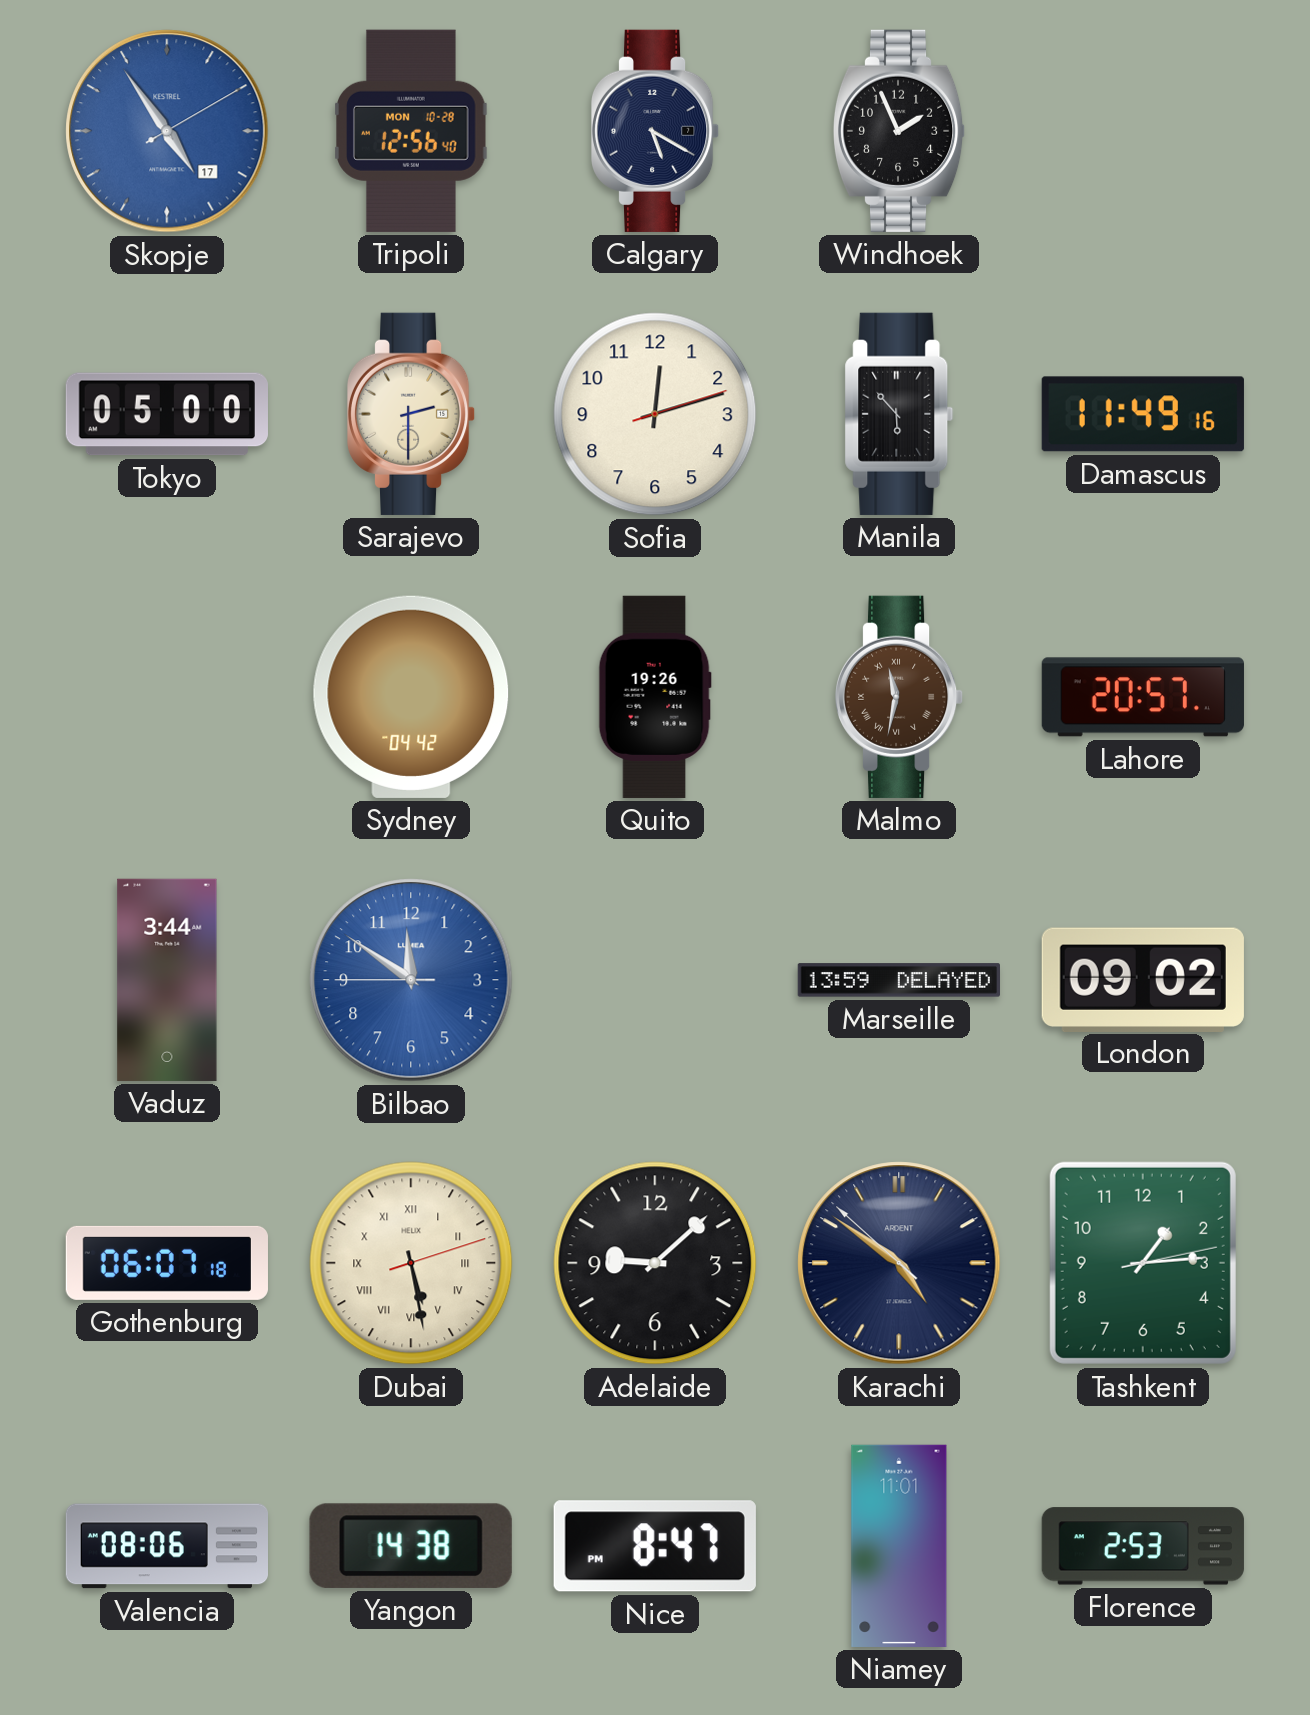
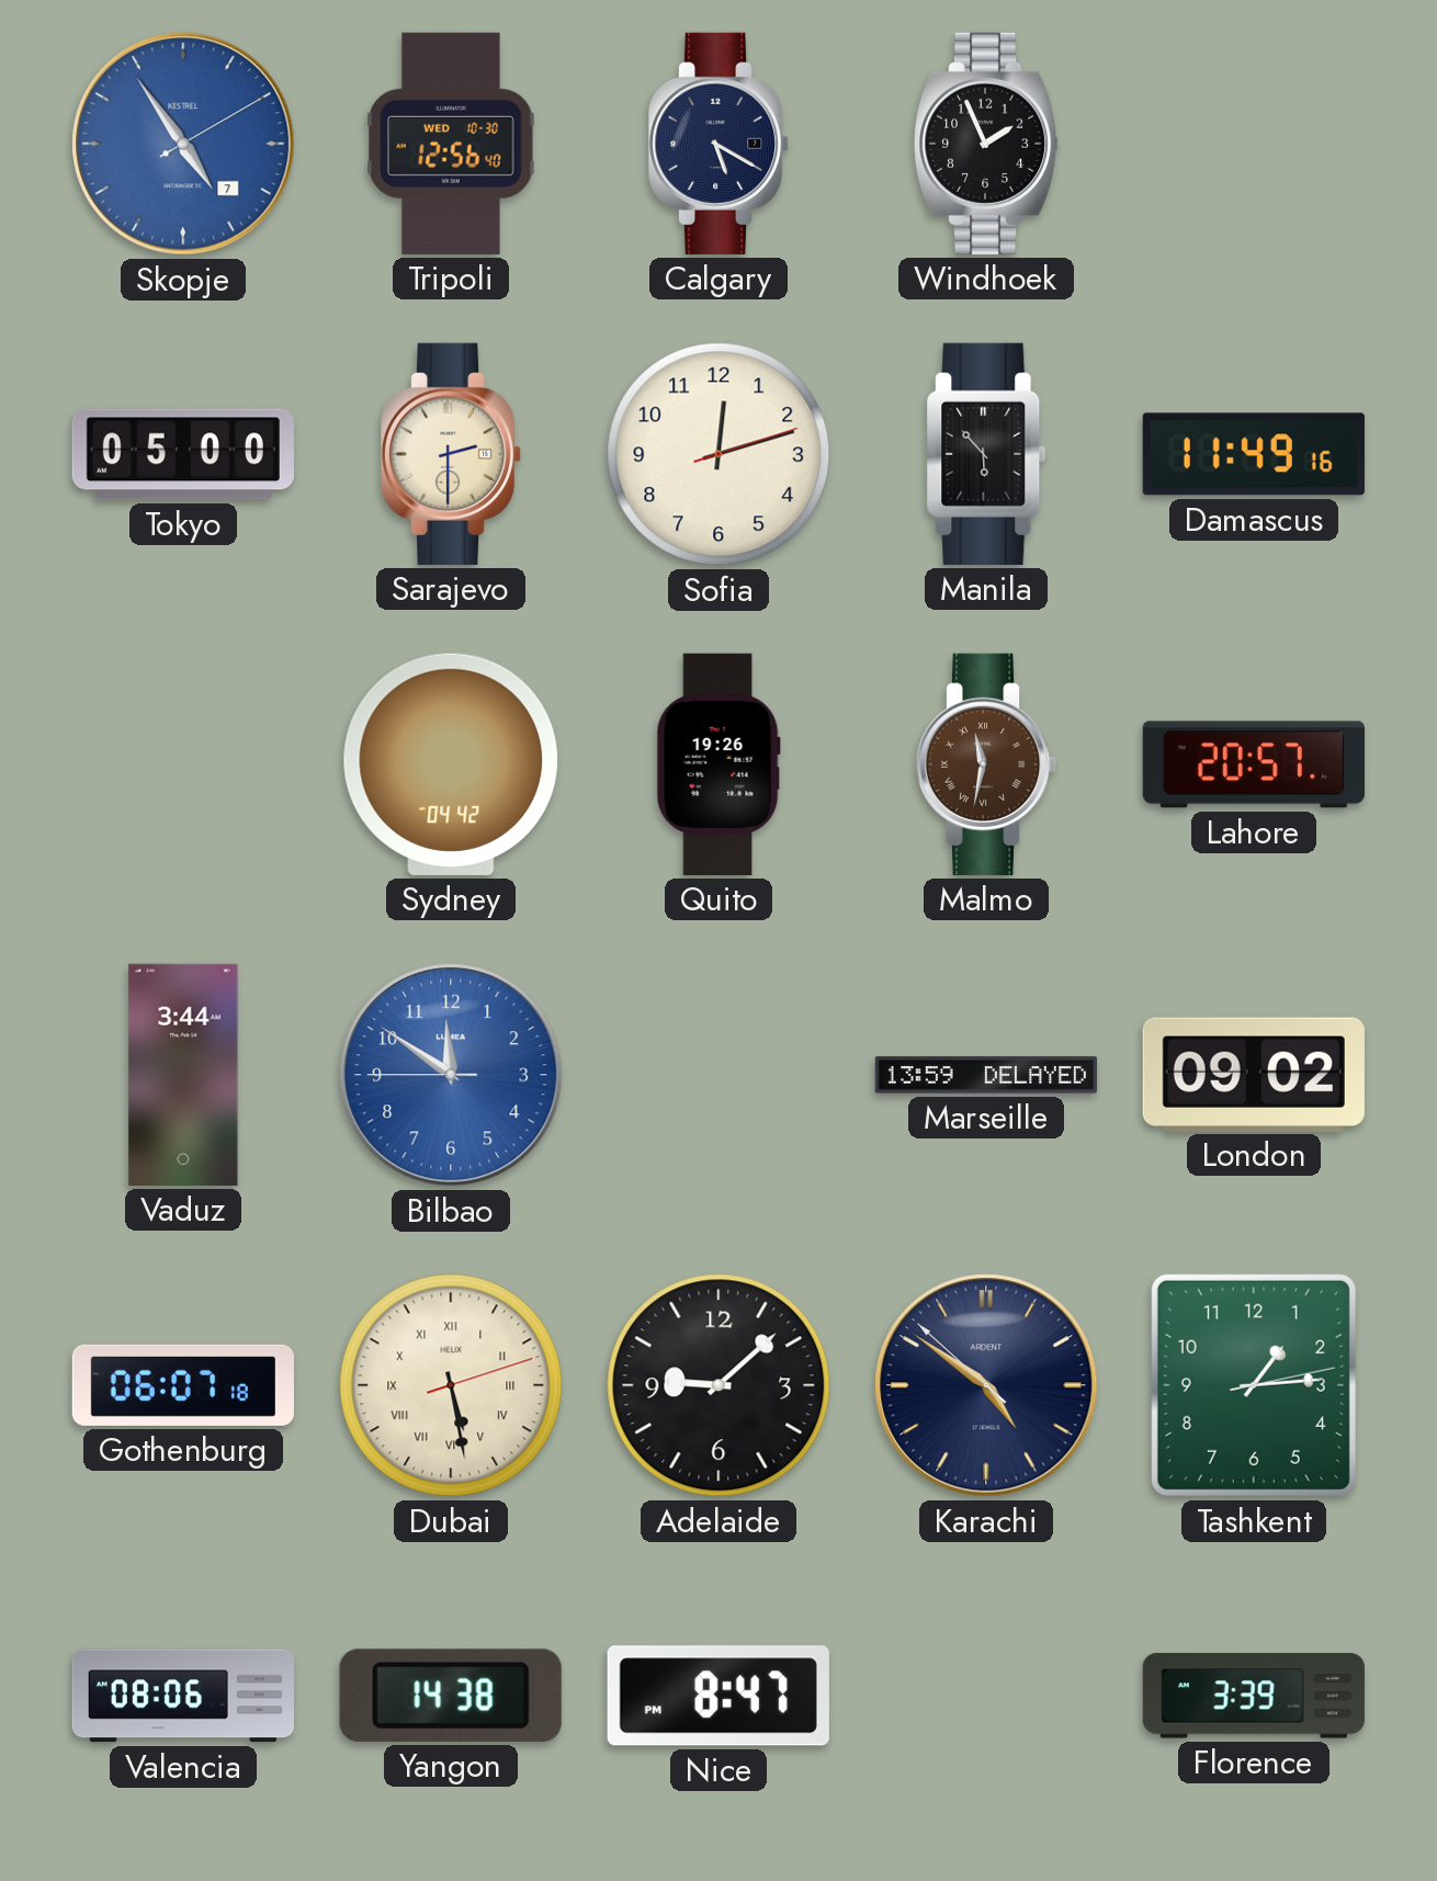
Skopje date: 17 -> 7 (183, 144)
Tripoli date: MON 10-28 -> WED 10-30 (451, 144)
Niamey: 11:01 -> none (899, 1546)
Florence: 2:53 -> 3:39 (1254, 1696)
